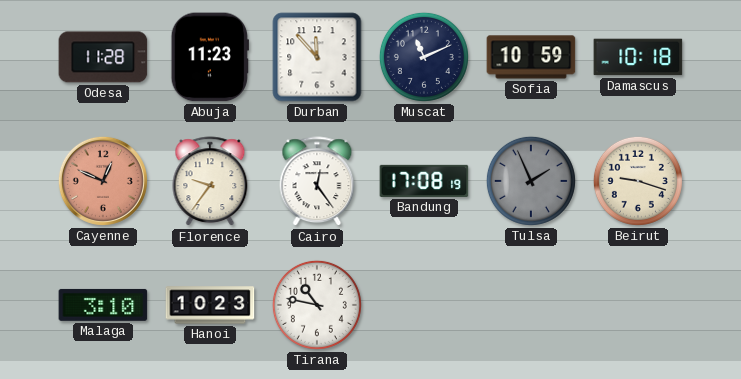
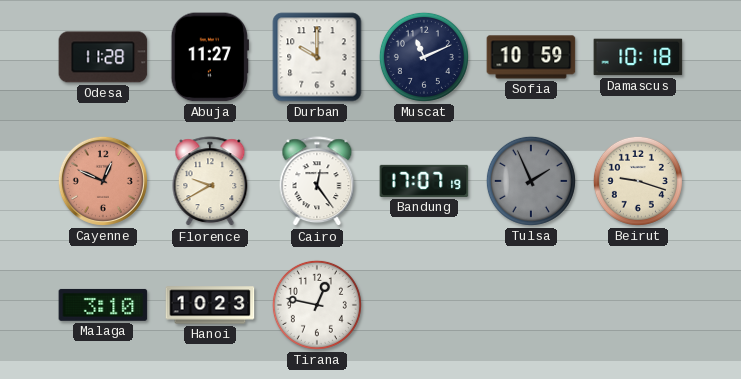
Abuja: 11:23 -> 11:27 (210, 57)
Durban: 11:53 -> 10:00 (317, 57)
Florence: 9:36 -> 9:40 (210, 182)
Bandung: 17:08 -> 17:07 (424, 181)
Tirana: 10:47 -> 12:47 (317, 305)
